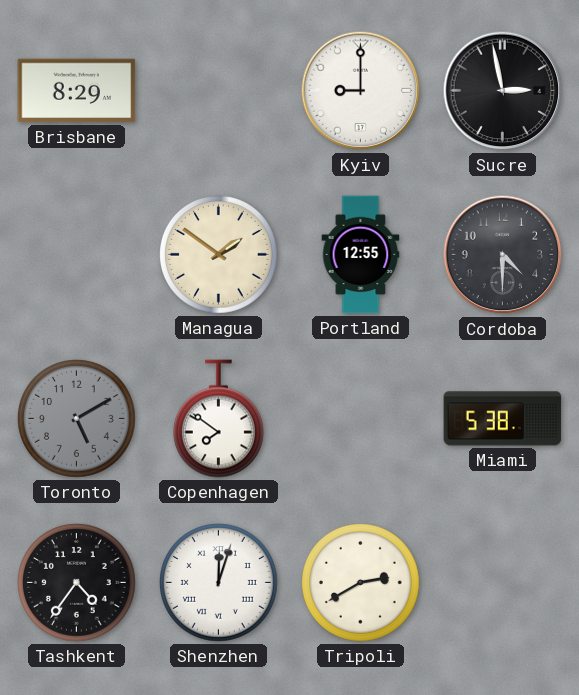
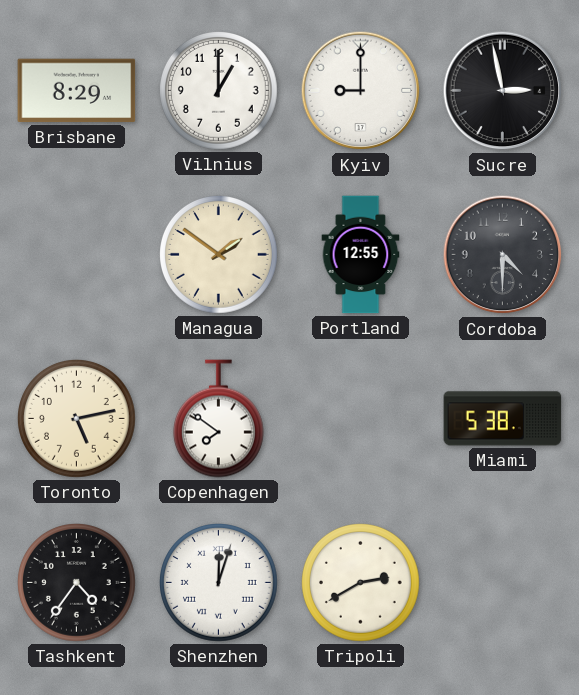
Vilnius: none -> 1:00 (219, 91)
Toronto: 5:10 -> 5:13 (77, 419)
Toronto dial: grey -> cream (77, 419)
